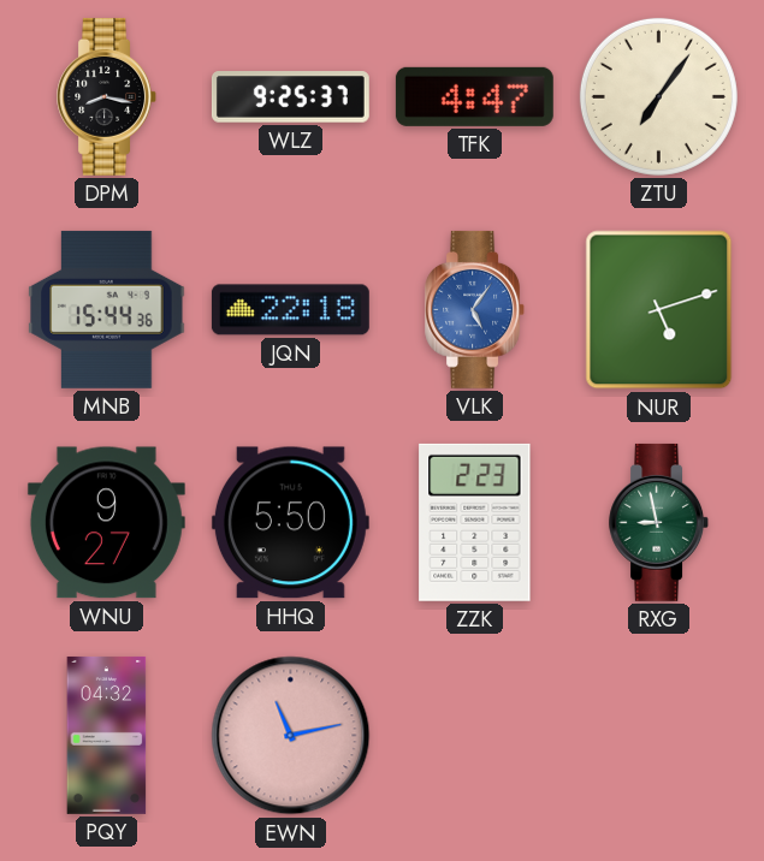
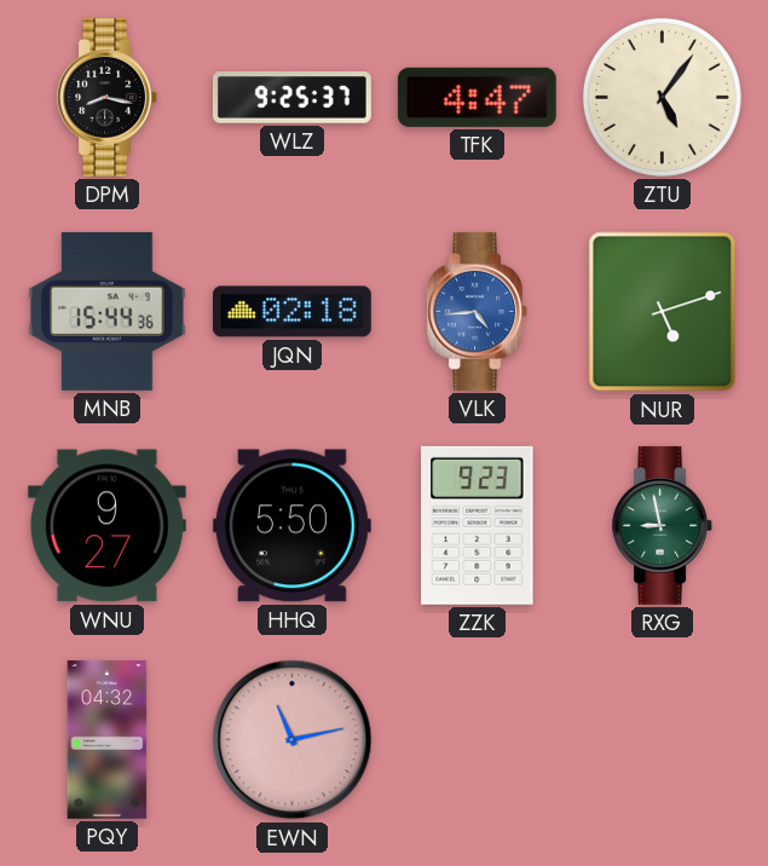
ZTU: 7:06 -> 5:06 (662, 97)
JQN: 22:18 -> 02:18 (291, 312)
VLK: 5:06 -> 4:44 (478, 311)
ZZK: 2:23 -> 9:23 (478, 525)
